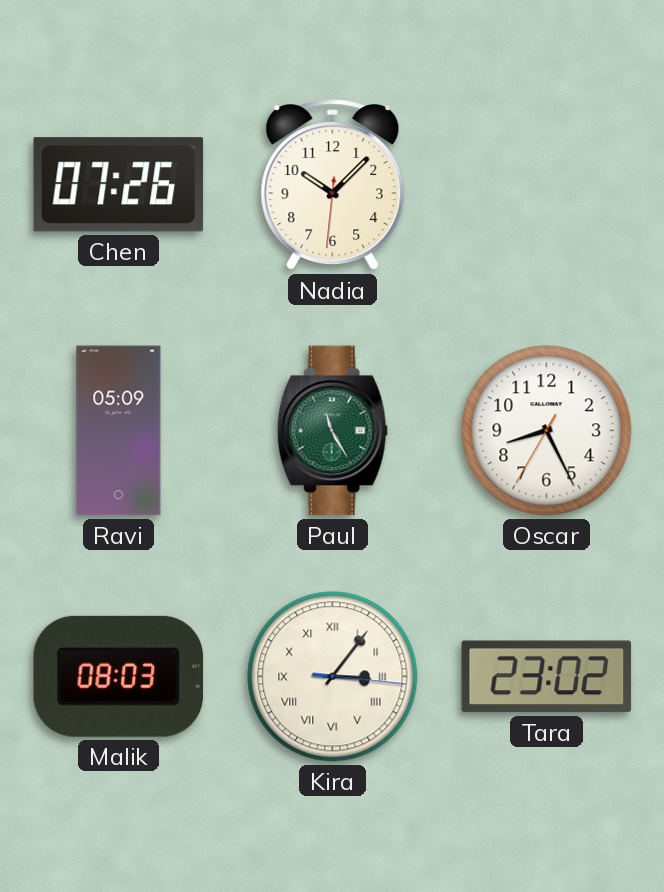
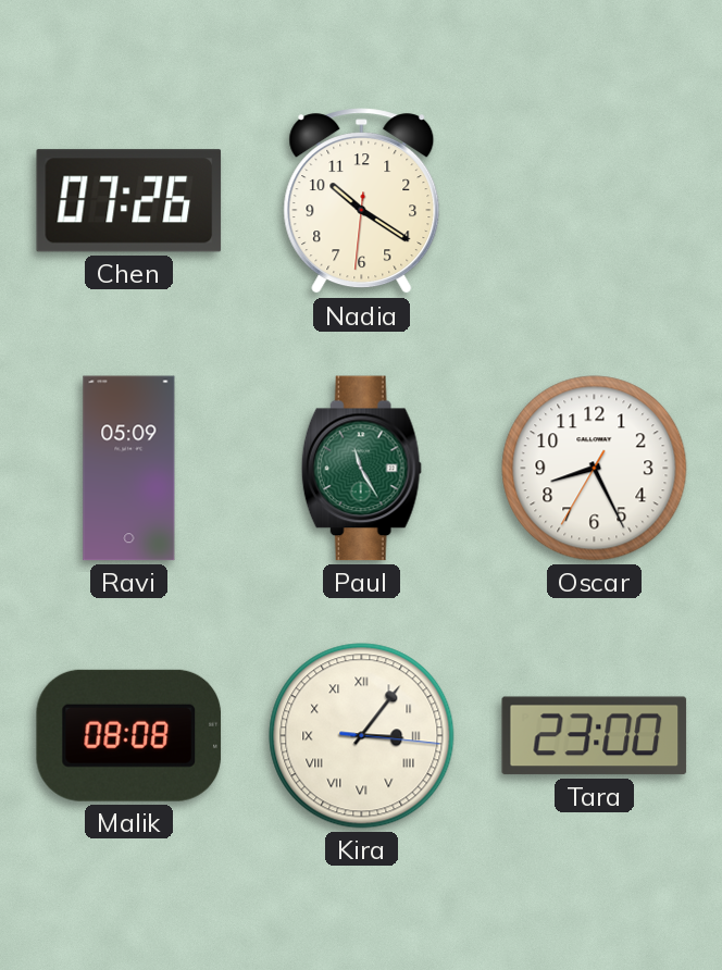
Nadia: 10:07 -> 10:20 (362, 201)
Malik: 08:03 -> 08:08 (128, 735)
Tara: 23:02 -> 23:00 (595, 736)
